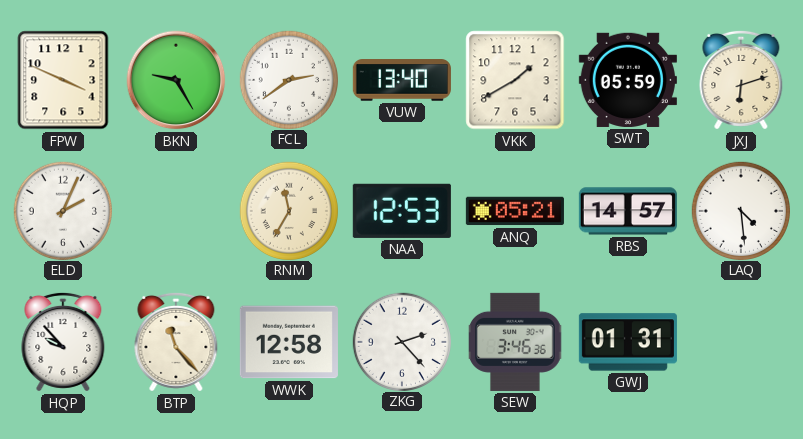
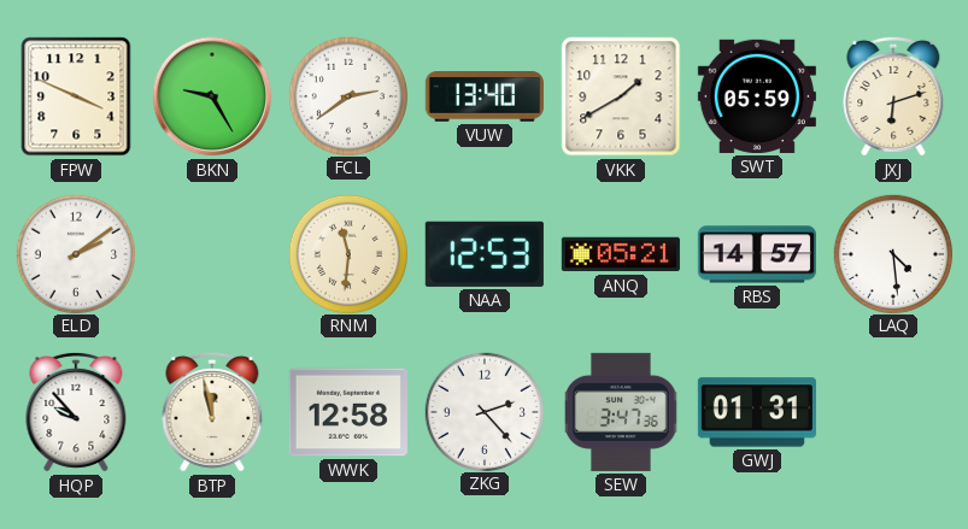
ELD: 2:04 -> 2:09 (75, 253)
RNM: 11:35 -> 11:31 (347, 253)
BTP: 11:23 -> 11:58 (212, 412)
SEW: 3:46 -> 3:47 (621, 412)
